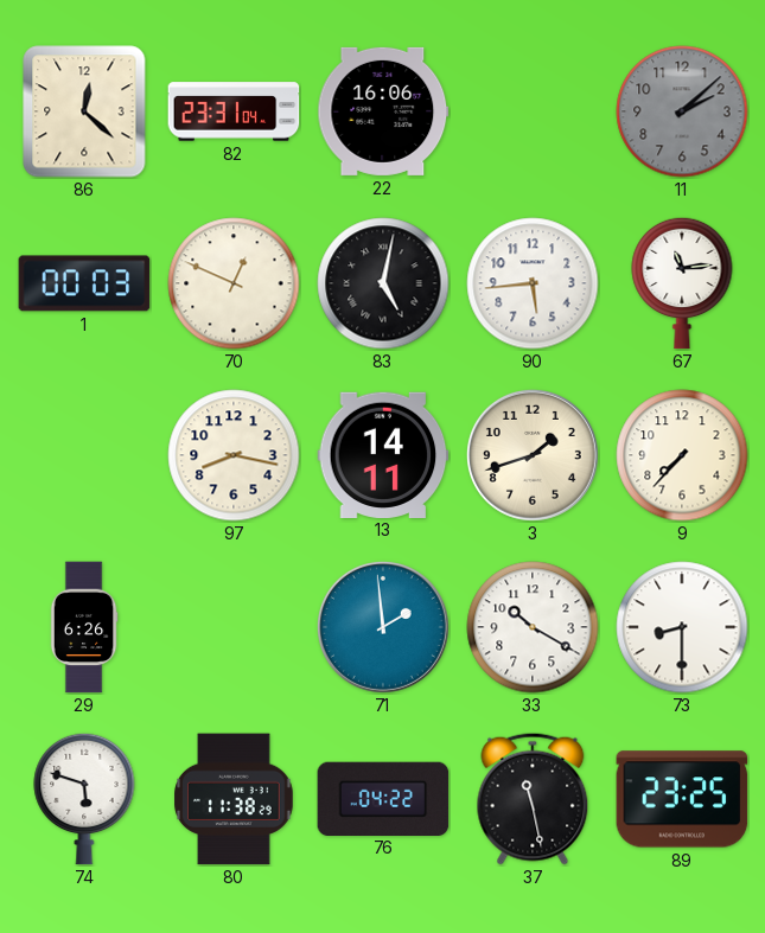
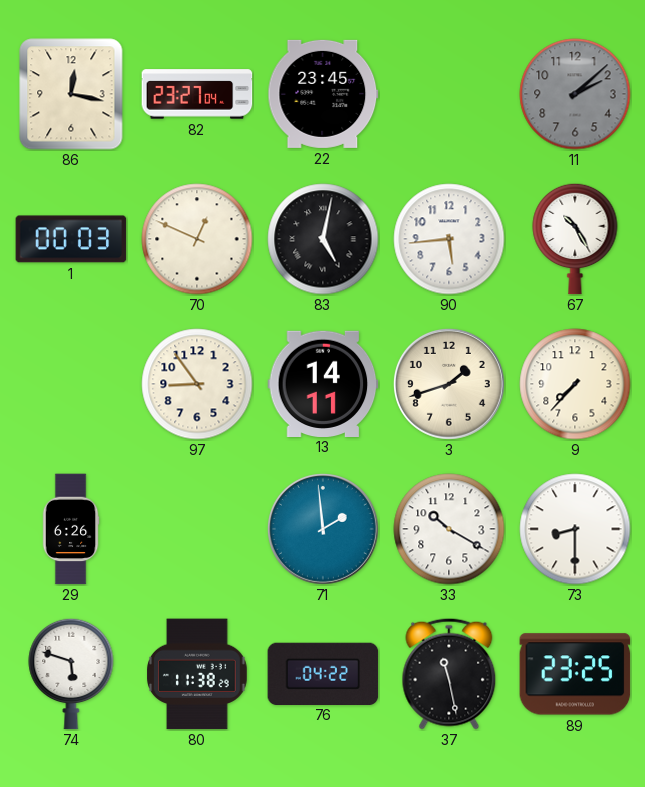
86: 12:22 -> 12:17 (71, 94)
82: 23:31 -> 23:27 (197, 94)
22: 16:06 -> 23:45 (323, 94)
67: 11:14 -> 10:25 (575, 239)
97: 8:17 -> 8:54 (197, 384)
